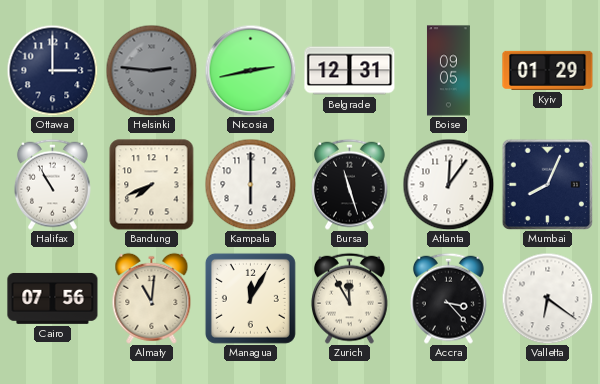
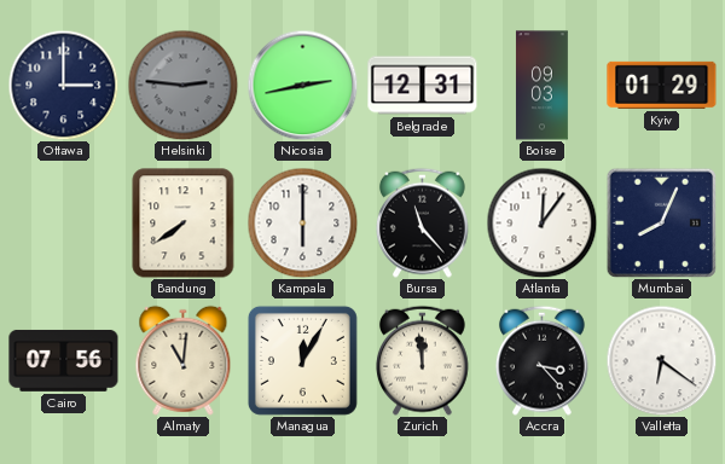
Boise: 09:05 -> 09:03 (541, 86)
Halifax: 10:55 -> none (52, 184)
Bandung: 7:41 -> 7:39 (184, 224)
Bursa: 11:27 -> 11:23 (422, 222)
Zurich: 11:55 -> 11:59 (422, 360)
